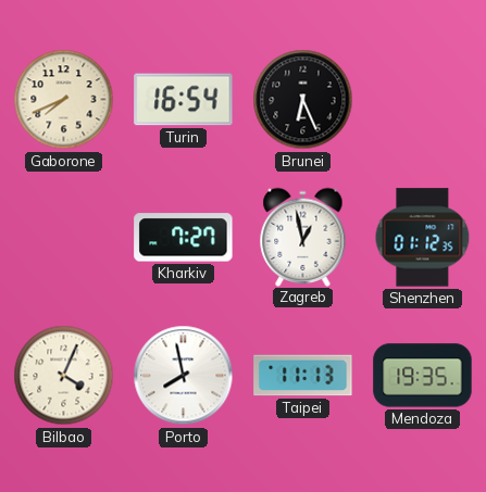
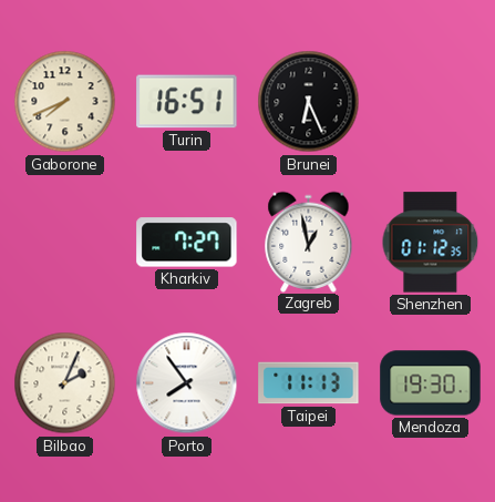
Turin: 16:54 -> 16:51 (187, 102)
Bilbao: 4:04 -> 2:04 (65, 383)
Porto: 7:58 -> 7:54 (187, 383)
Mendoza: 19:35 -> 19:30 (431, 383)
